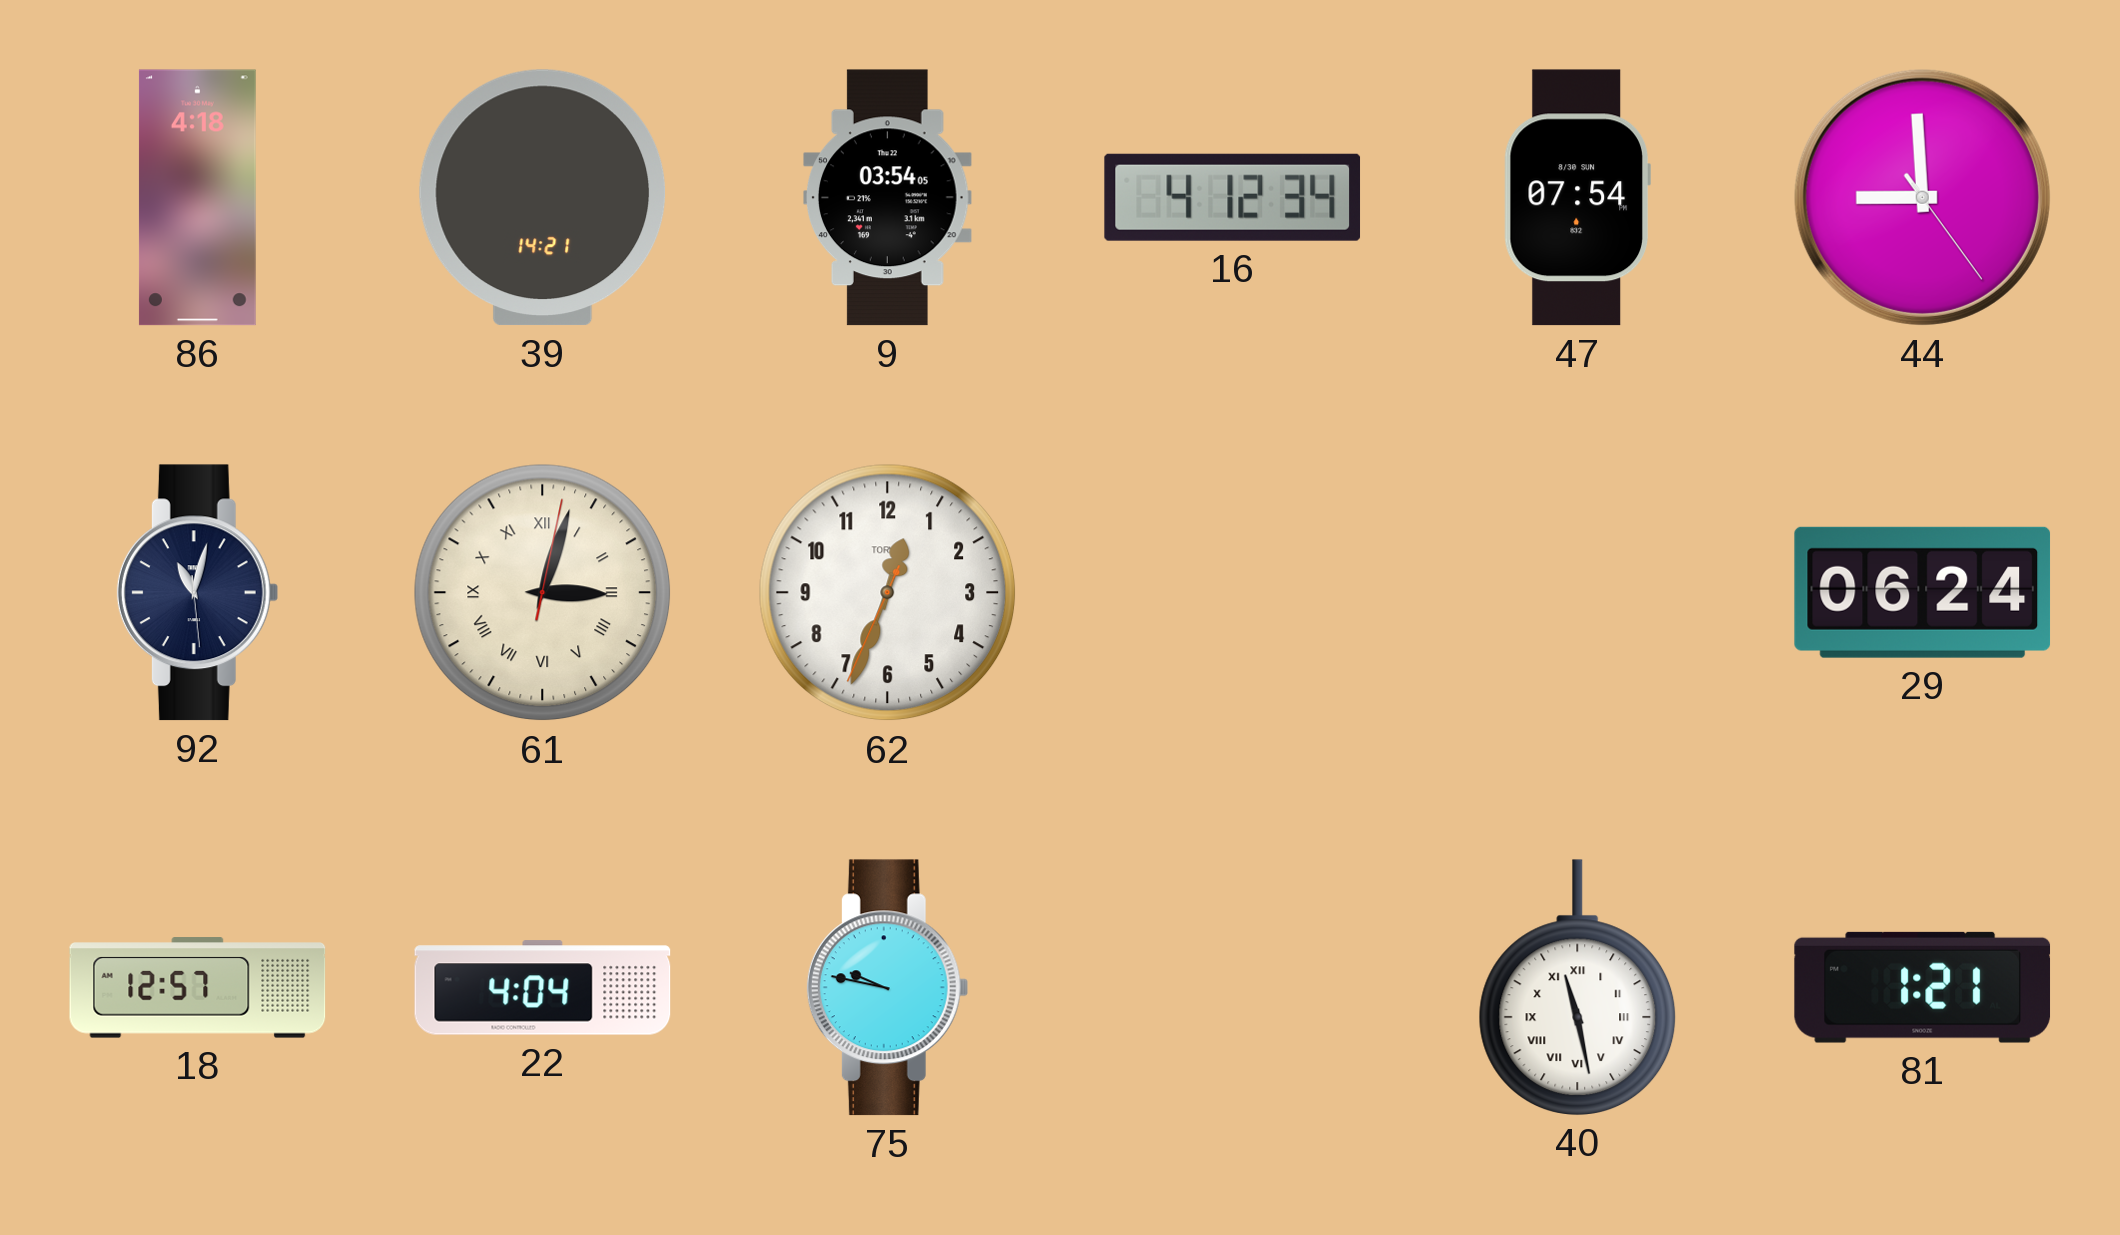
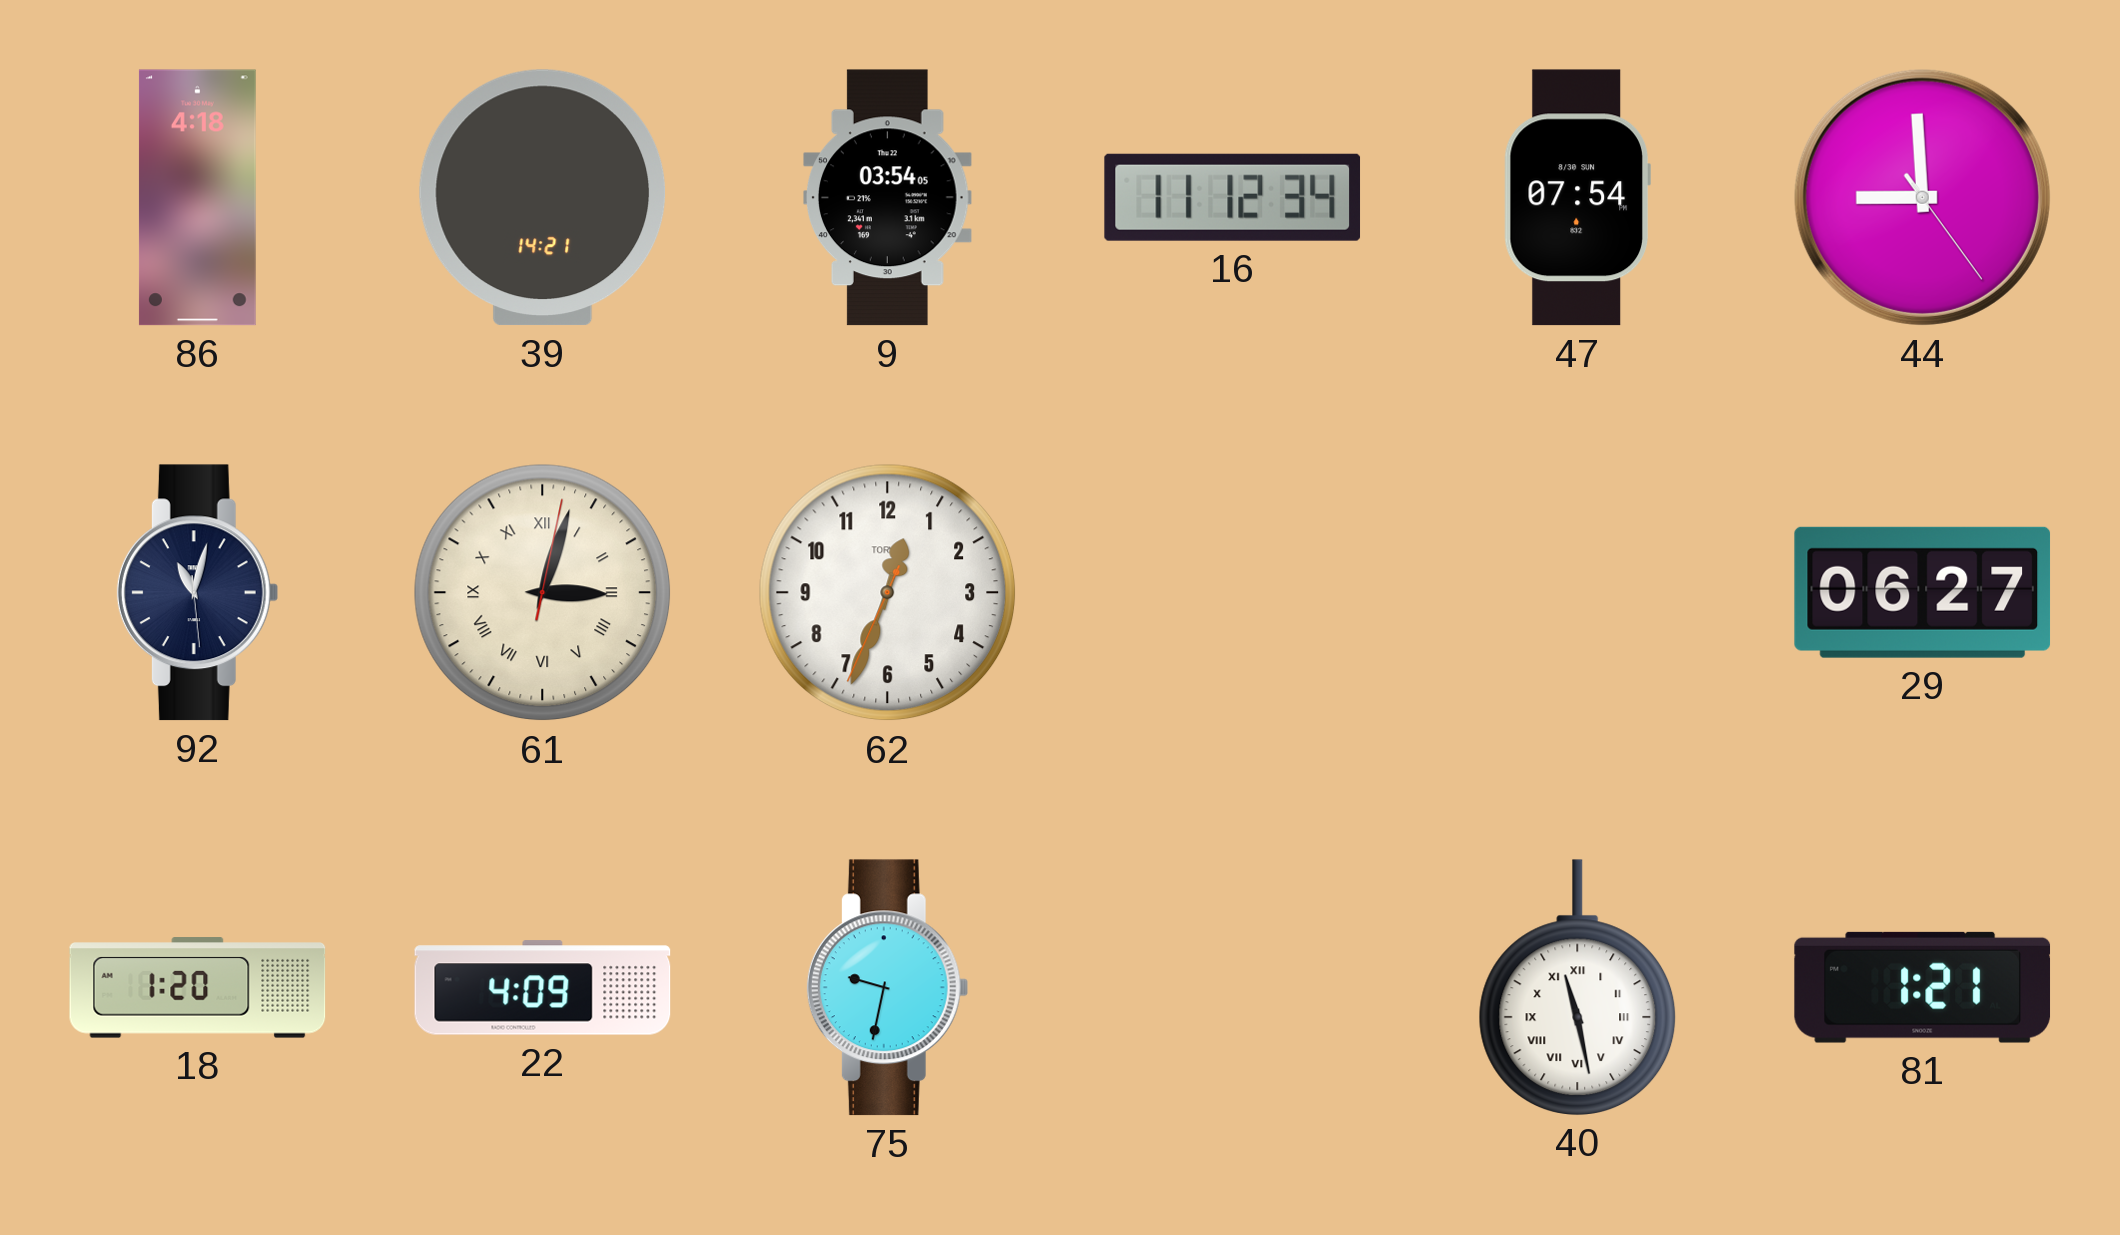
16: 4:12 -> 11:12 (1233, 197)
29: 06:24 -> 06:27 (1923, 592)
18: 12:57 -> 1:20 (198, 988)
22: 4:04 -> 4:09 (543, 988)
75: 9:47 -> 9:32 (887, 988)
